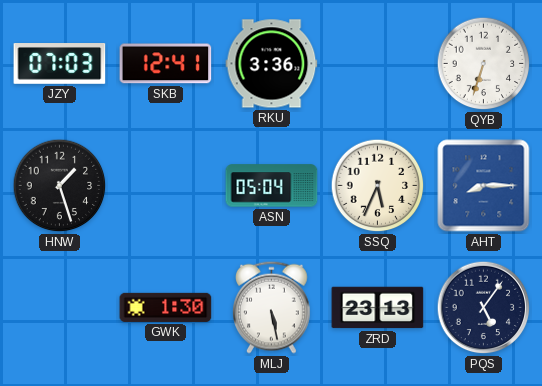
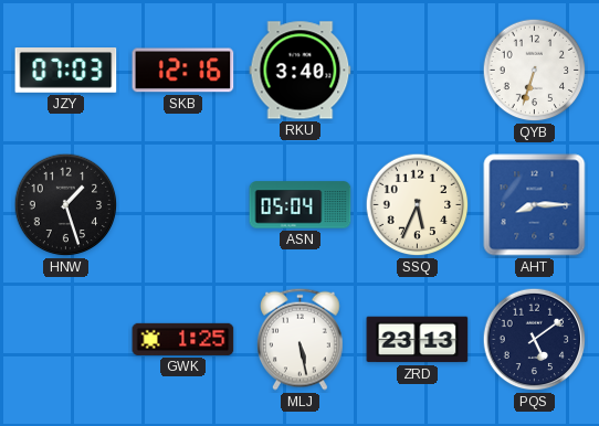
SKB: 12:41 -> 12:16 (183, 71)
RKU: 3:36 -> 3:40 (301, 71)
GWK: 1:30 -> 1:25 (183, 339)
PQS: 5:06 -> 5:09 (535, 340)
